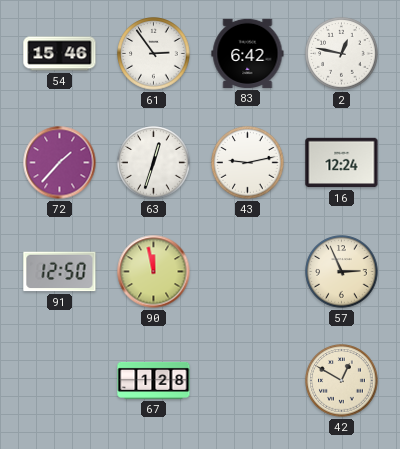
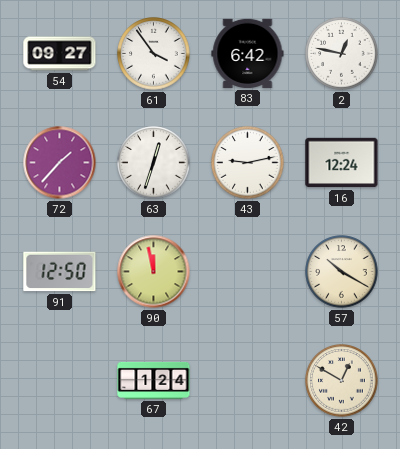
54: 15:46 -> 09:27 (60, 54)
61: 2:54 -> 3:54 (154, 54)
57: 2:56 -> 10:20 (342, 272)
67: 1:28 -> 1:24 (154, 380)
